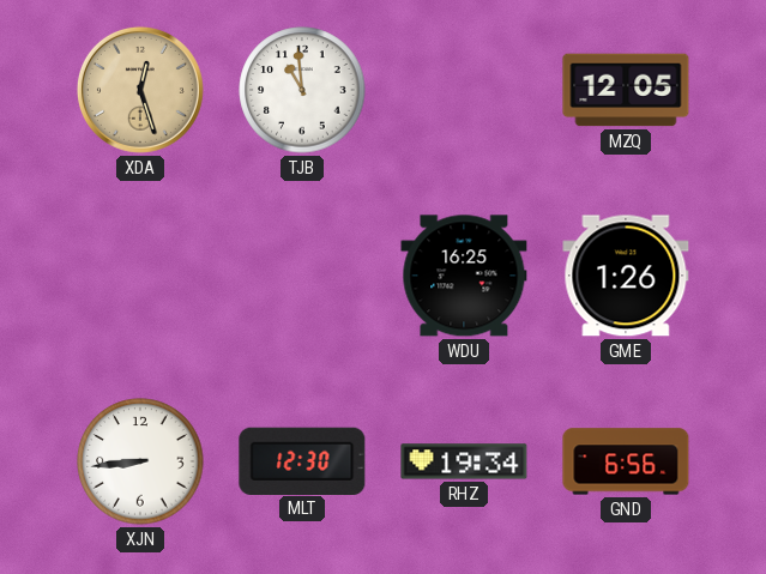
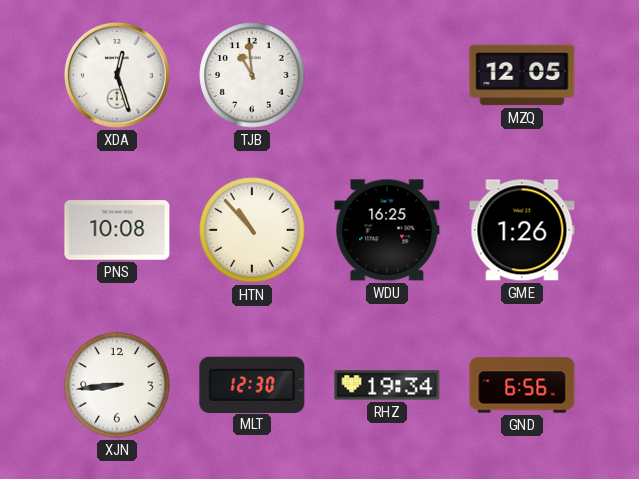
XDA dial: champagne -> white (117, 75)
PNS: none -> 10:08 (117, 230)
HTN: none -> 10:53 (252, 230)
